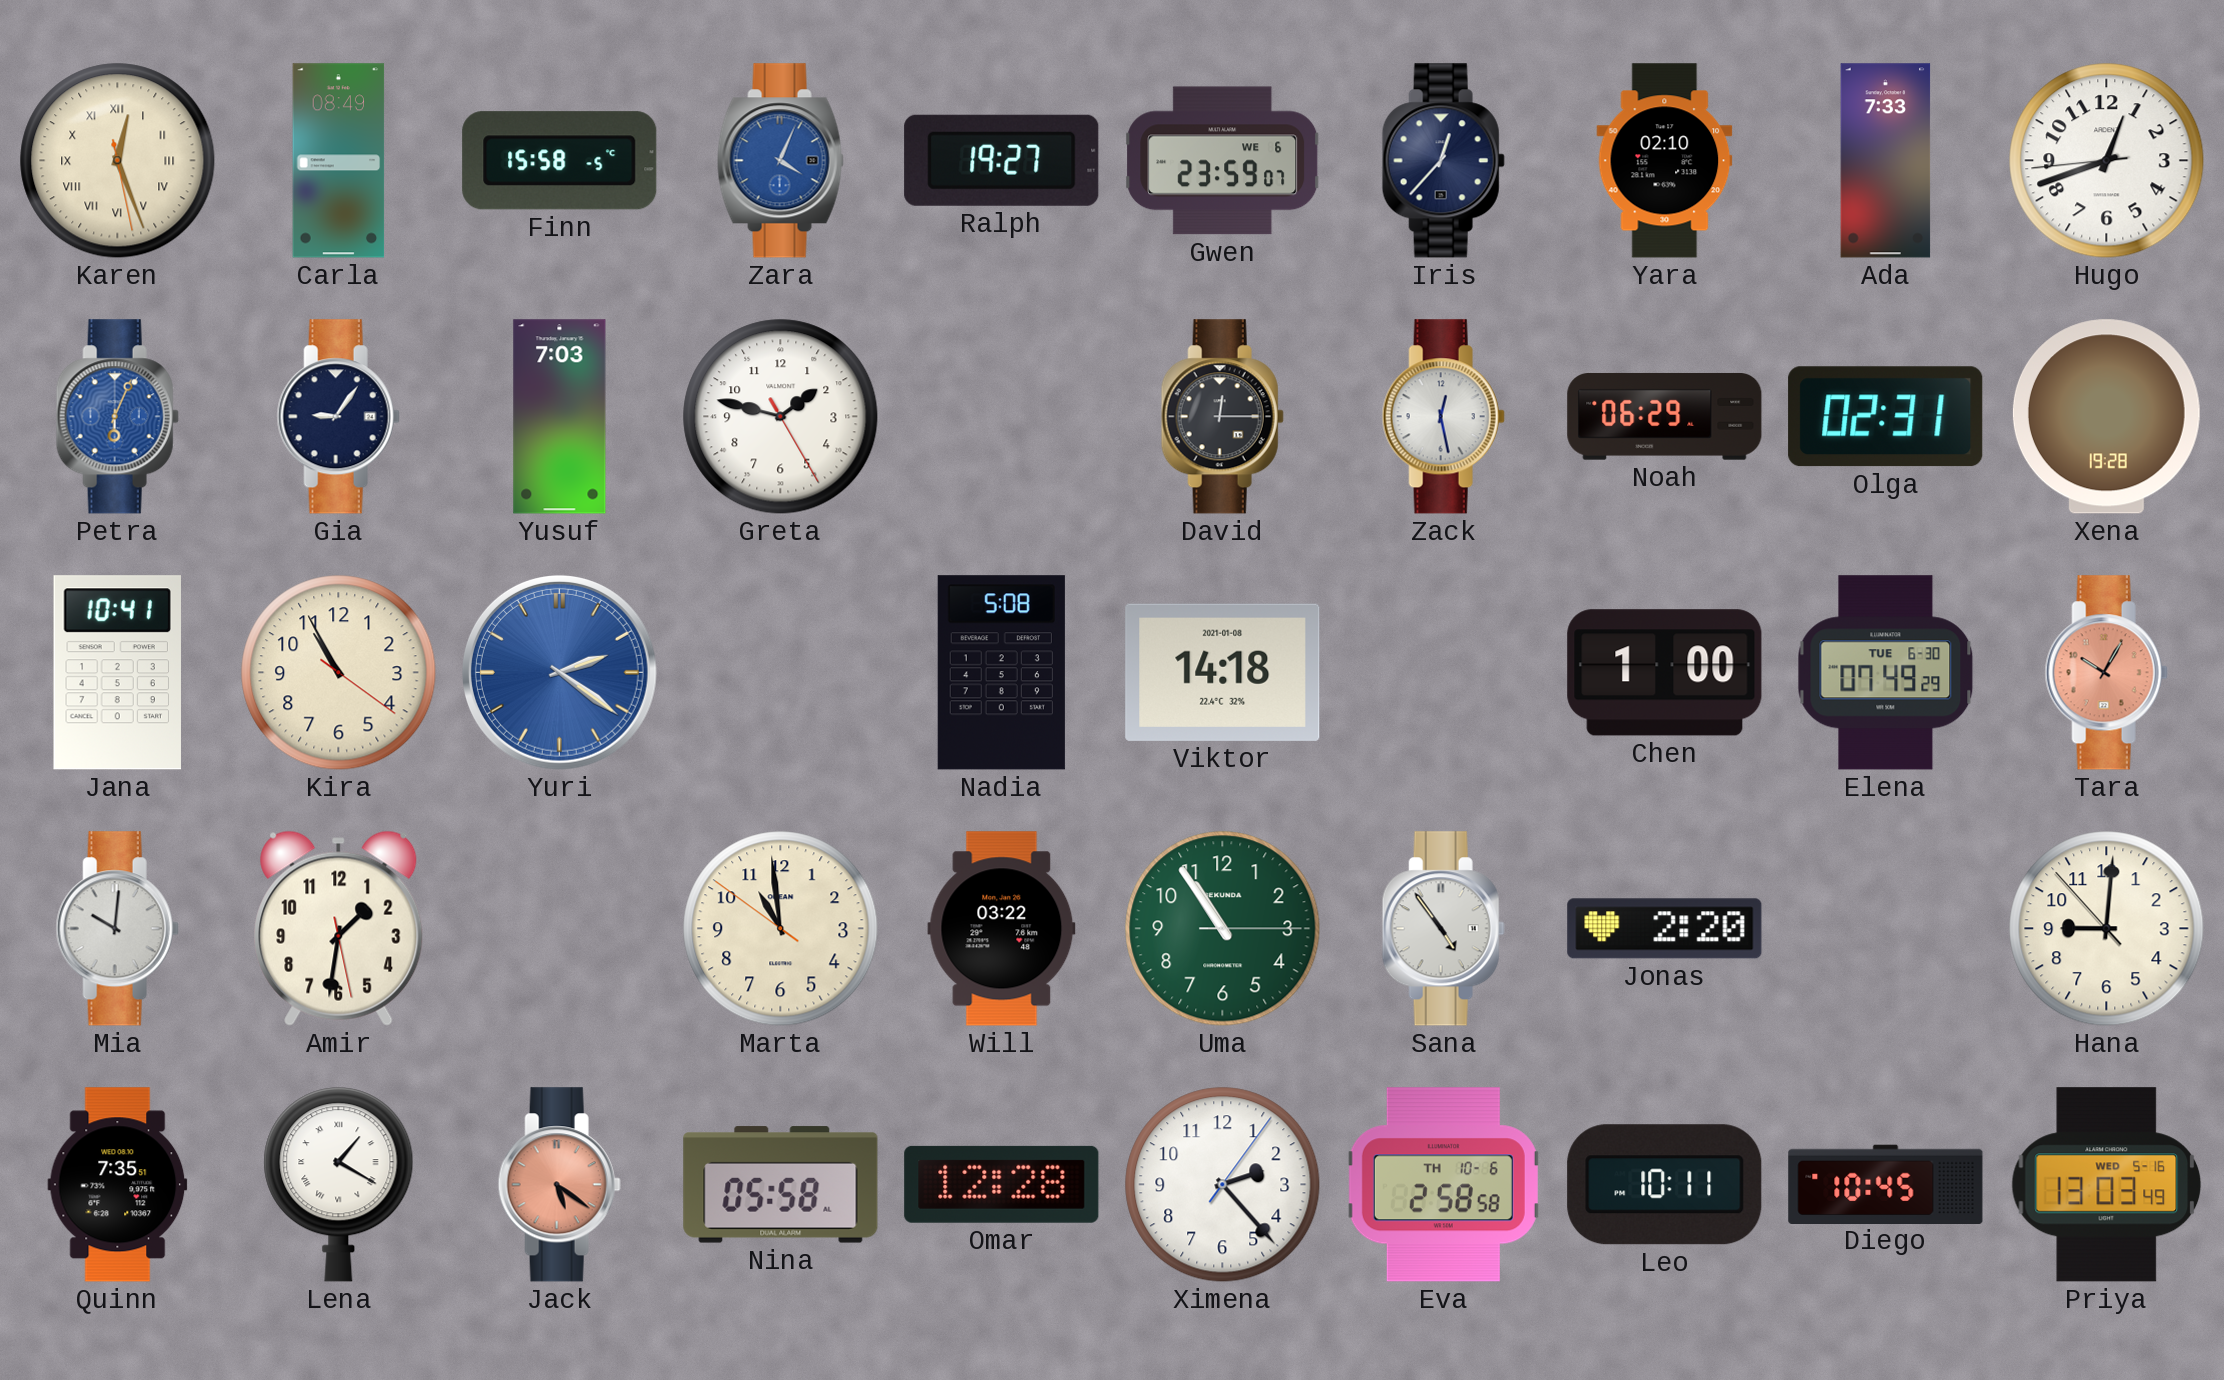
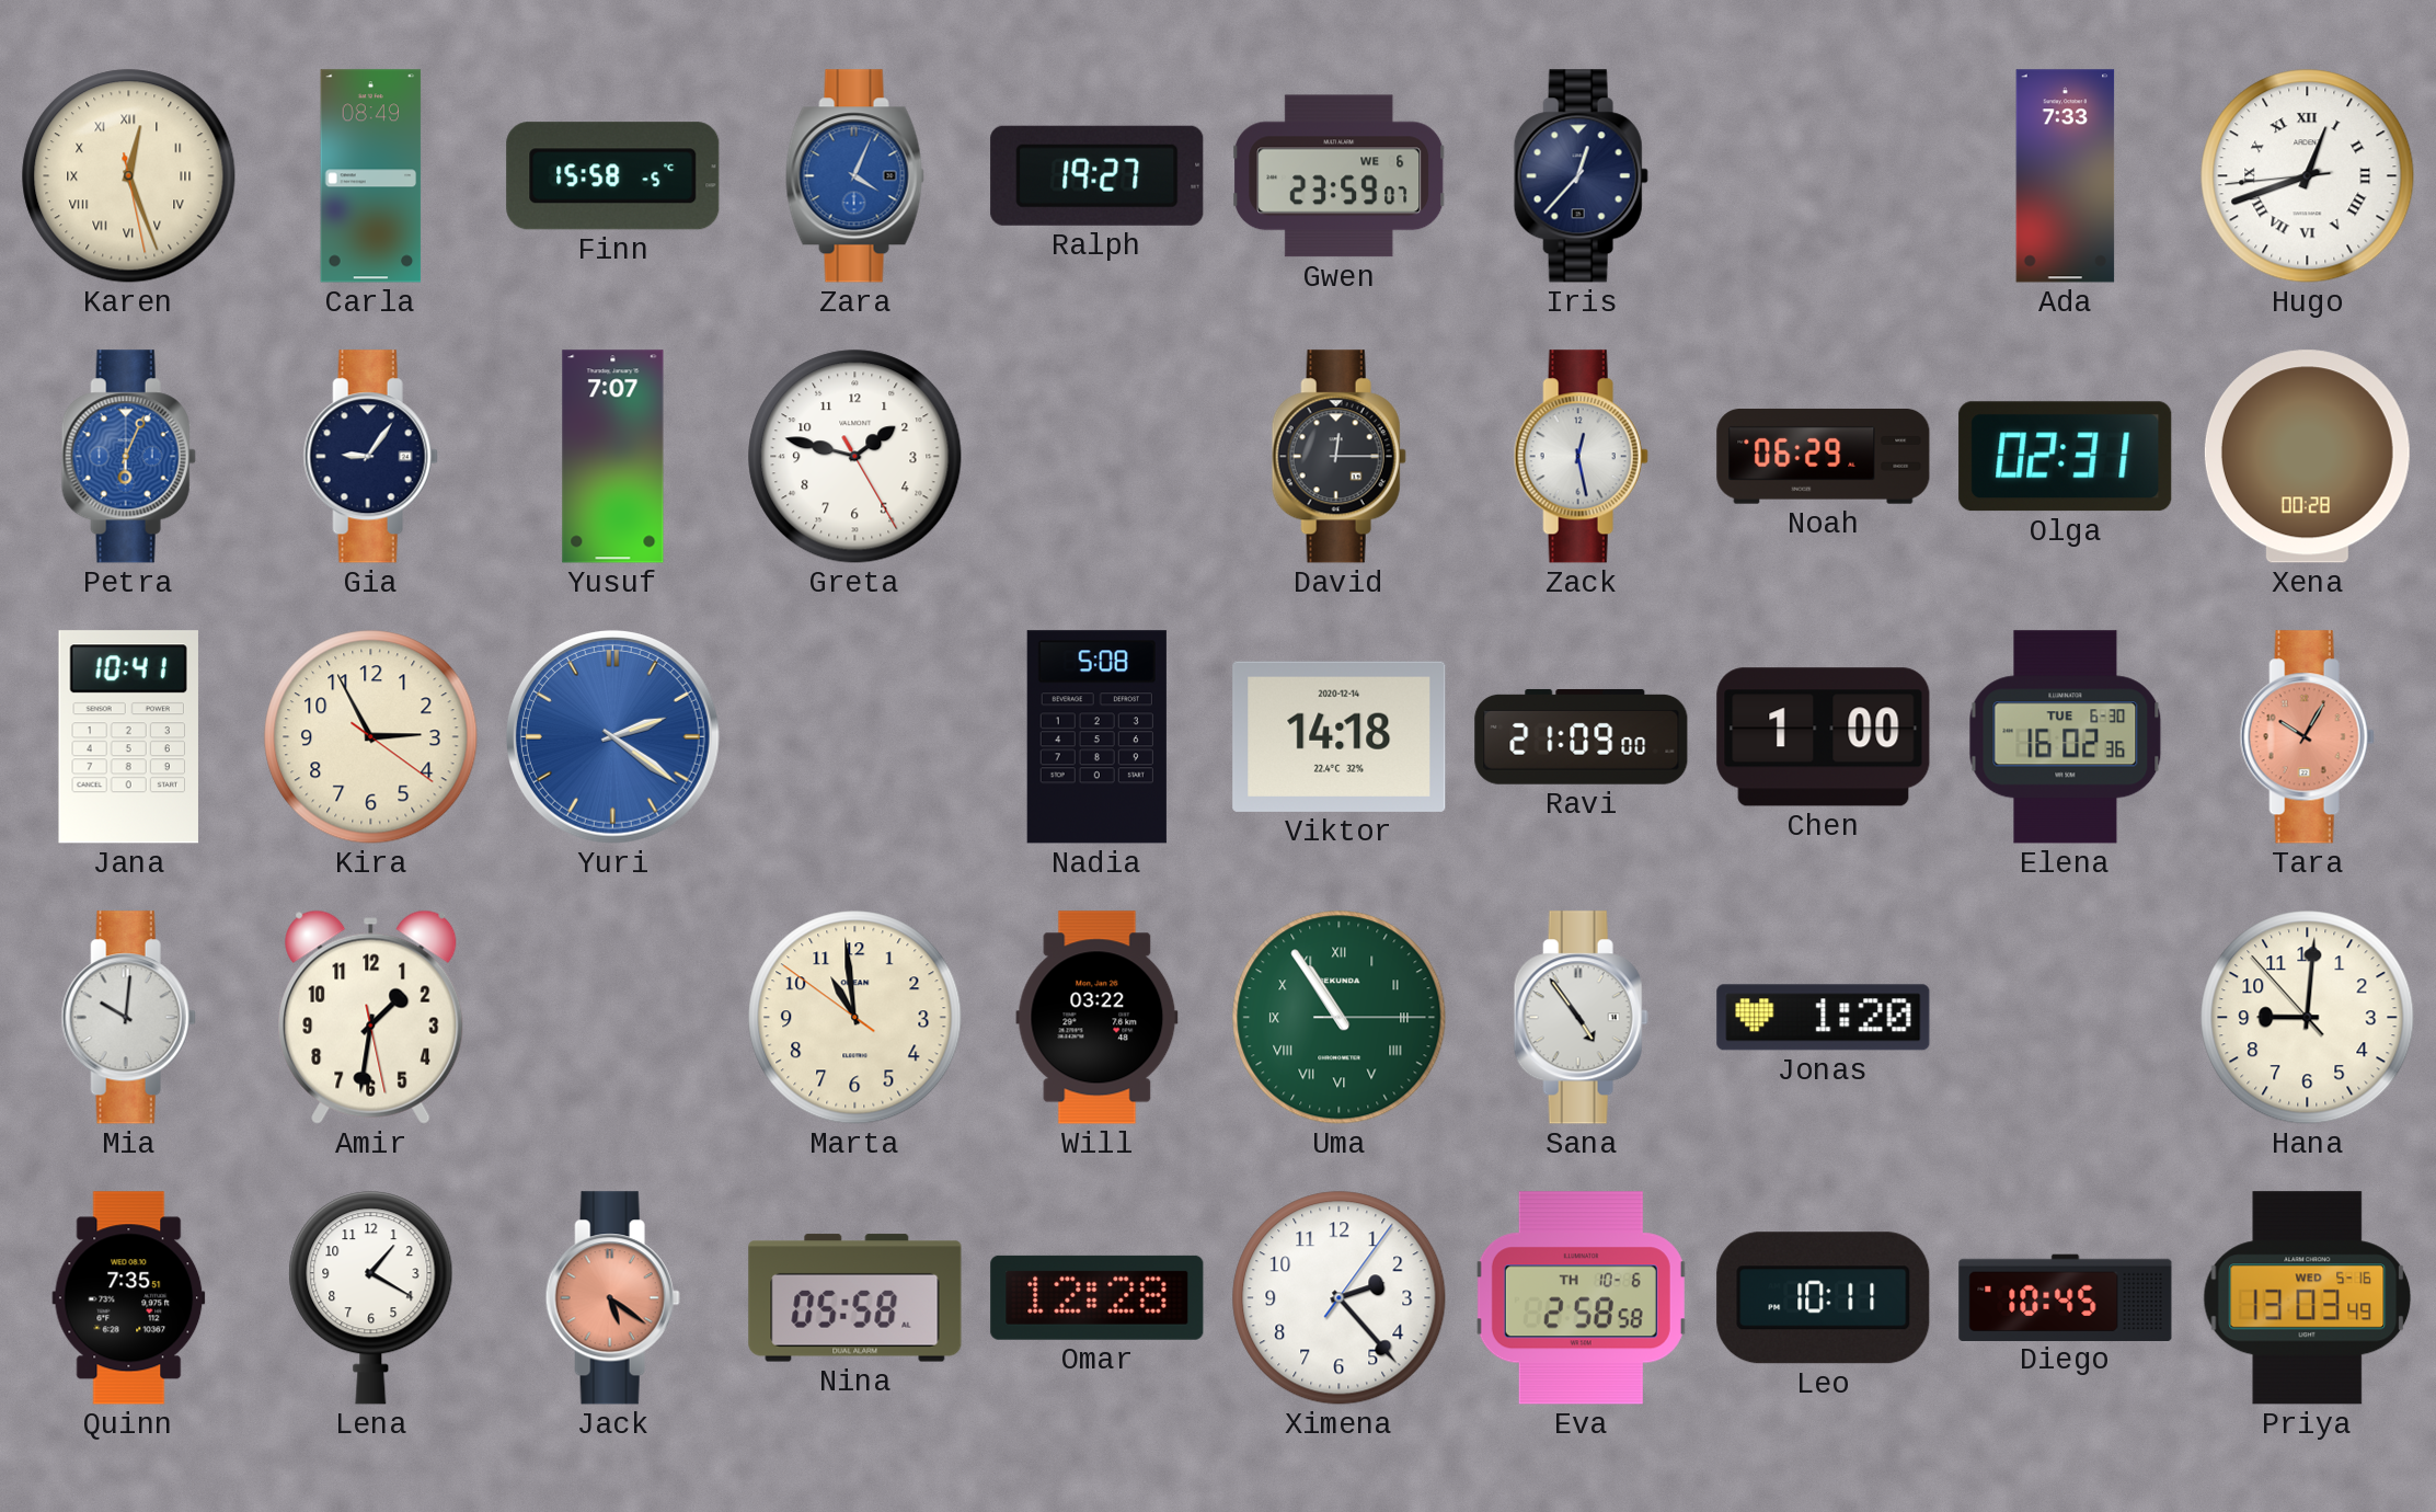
Yara: 02:10 -> none (1665, 161)
Hugo numerals: Arabic -> Roman (2308, 176)
Yusuf: 7:03 -> 7:07 (613, 457)
Xena: 19:28 -> 00:28 (2307, 457)
Kira: 10:55 -> 2:55 (371, 737)
Viktor date: 2021-01-08 -> 2020-12-14 (1340, 736)
Ravi: none -> 21:09 (1582, 736)
Elena: 07:49 -> 16:02 (2066, 737)
Uma numerals: Arabic -> Roman (1340, 1018)
Jonas: 2:20 -> 1:20 (1824, 1018)
Lena numerals: Roman -> Arabic (371, 1298)
